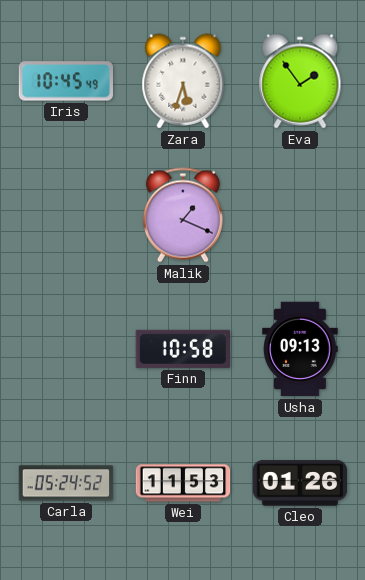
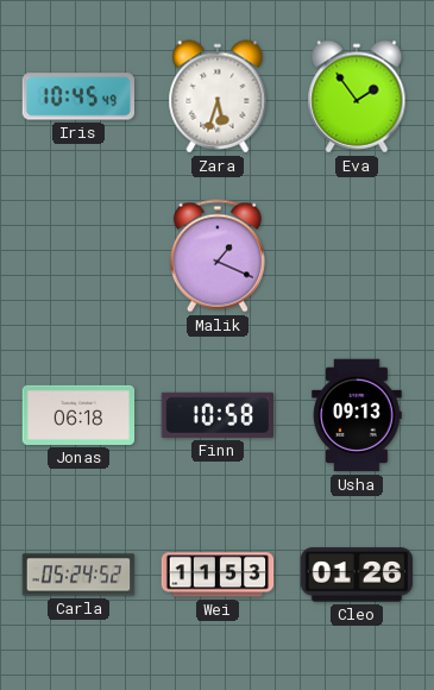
Jonas: none -> 06:18 (78, 415)
